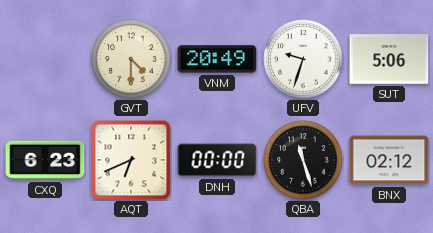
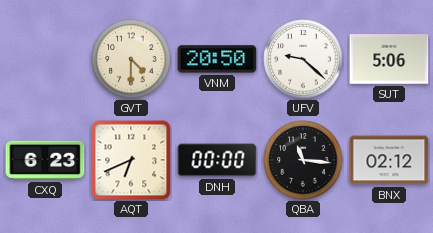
VNM: 20:49 -> 20:50 (217, 59)
UFV: 9:33 -> 9:22 (303, 59)
QBA: 11:27 -> 11:16 (303, 160)
